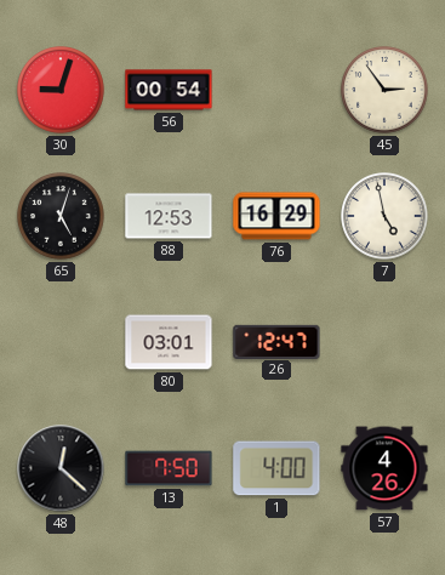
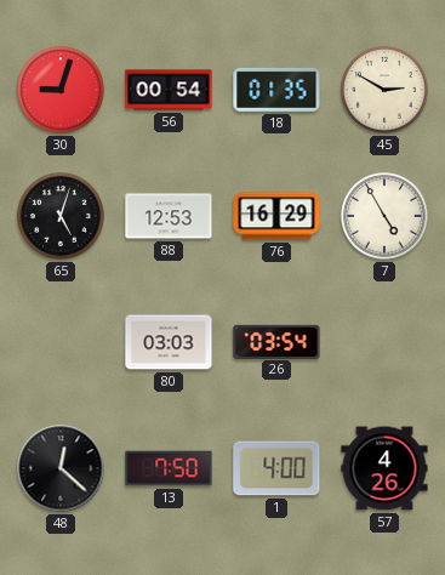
18: none -> 01:35 (276, 90)
45: 2:54 -> 2:50 (384, 90)
7: 4:58 -> 4:55 (384, 216)
80: 03:01 -> 03:03 (169, 342)
26: 12:47 -> 03:54 (276, 341)
